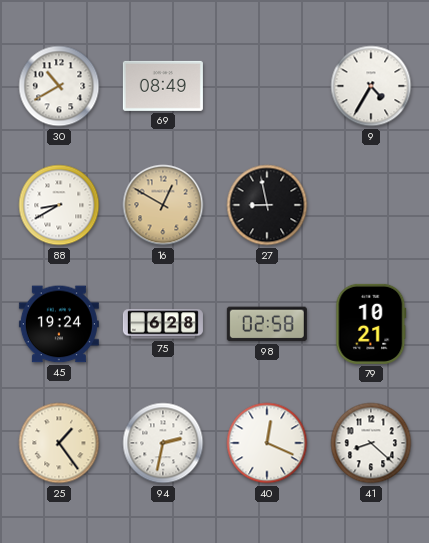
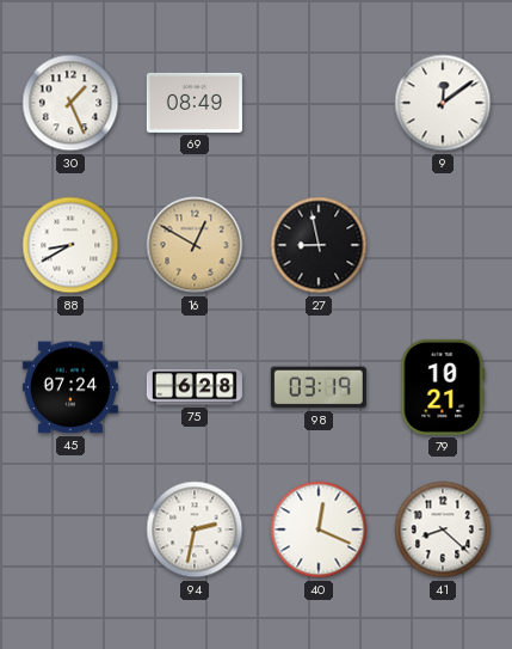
30: 10:40 -> 1:26 (70, 103)
9: 4:35 -> 12:09 (443, 103)
45: 19:24 -> 07:24 (70, 387)
98: 02:58 -> 03:19 (319, 387)
25: 1:24 -> none (59, 443)
